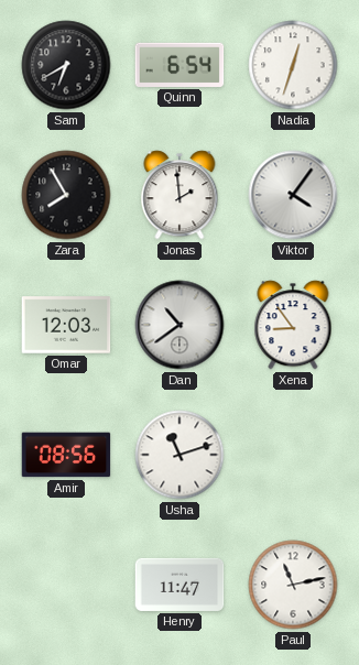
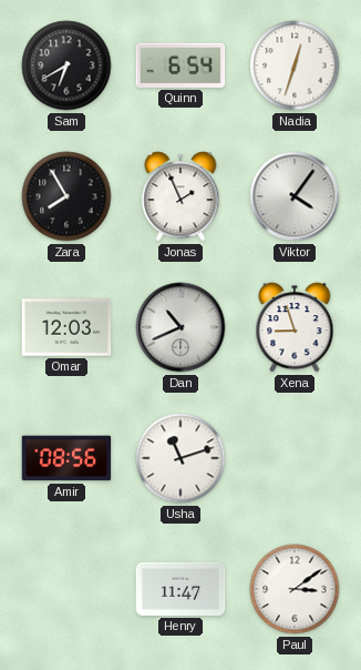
Jonas: 1:59 -> 1:56 (180, 196)
Dan: 10:39 -> 10:41 (180, 327)
Xena: 8:54 -> 8:57 (295, 327)
Paul: 11:13 -> 3:09 (295, 589)
